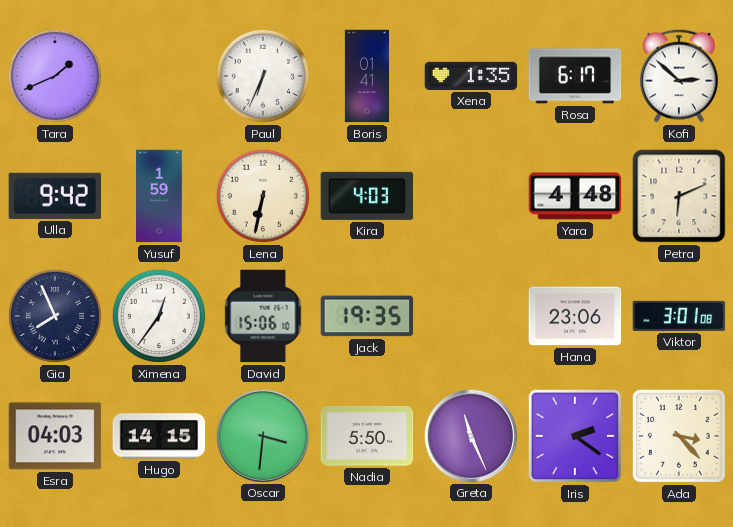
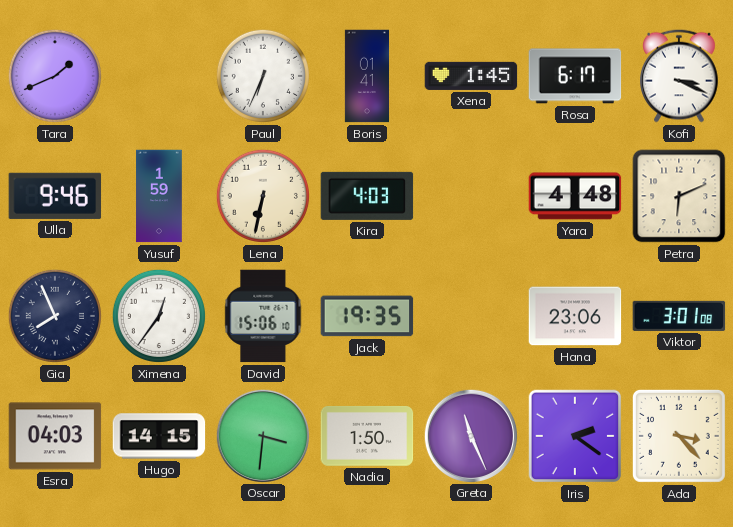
Xena: 1:35 -> 1:45 (471, 76)
Kofi: 2:52 -> 3:19 (680, 76)
Ulla: 9:42 -> 9:46 (55, 196)
Nadia: 5:50 -> 1:50 (367, 436)
